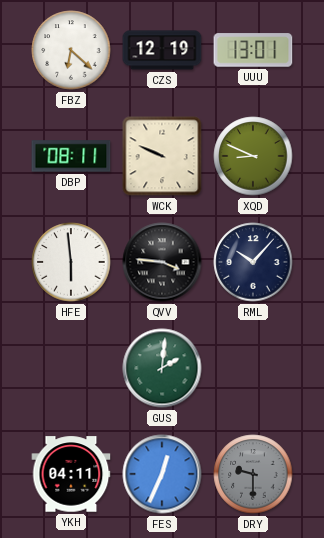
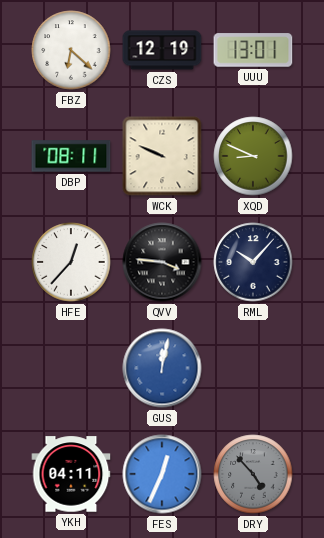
HFE: 5:59 -> 12:37 (71, 262)
GUS: 2:01 -> 12:02 (162, 368)
GUS dial: green -> blue (162, 368)
DRY: 9:30 -> 4:53 (253, 474)
